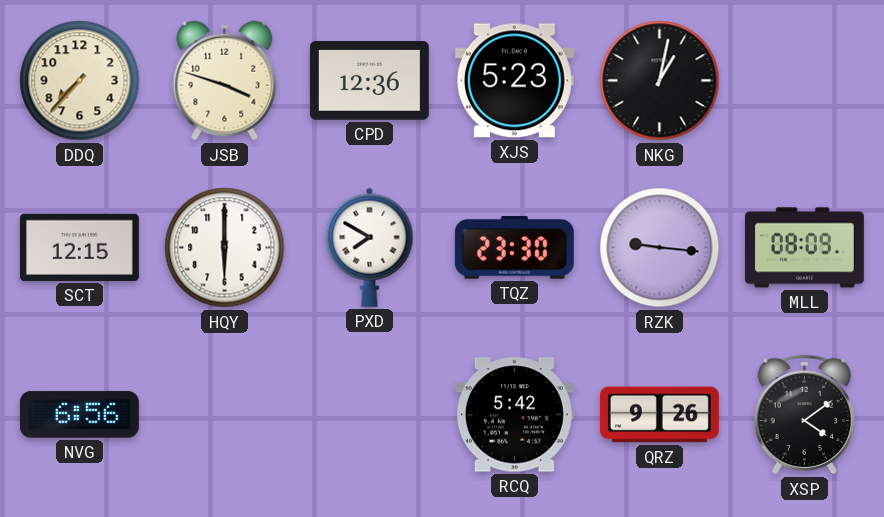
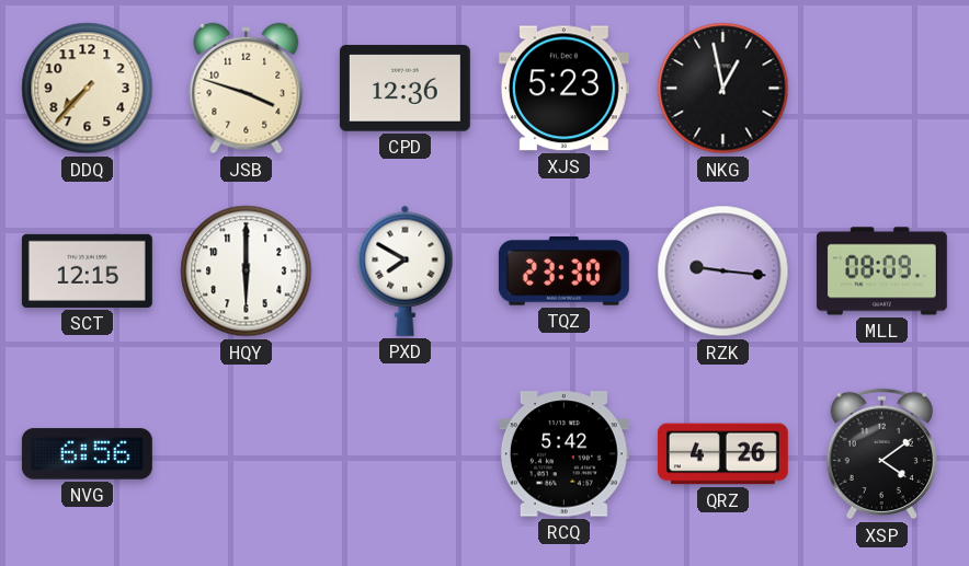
NKG: 1:02 -> 12:58 (723, 89)
QRZ: 9:26 -> 4:26 (722, 454)
